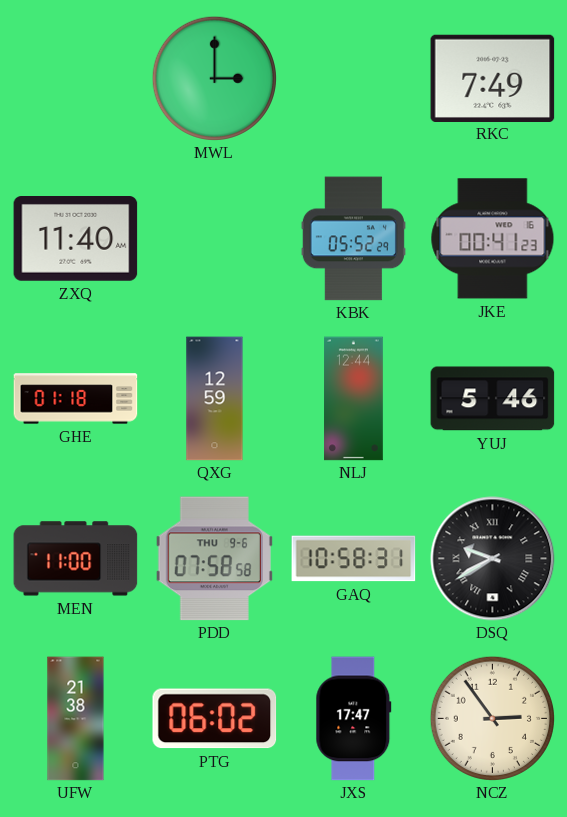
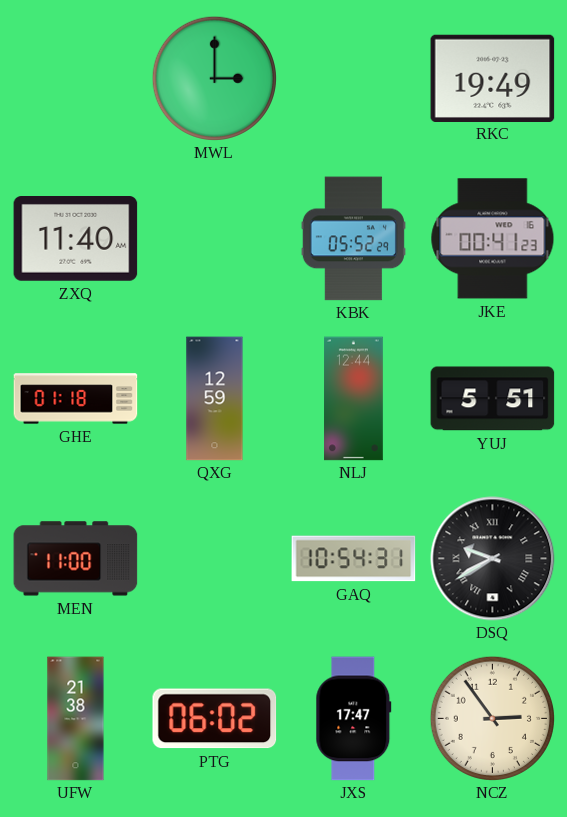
RKC: 7:49 -> 19:49 (493, 78)
YUJ: 5:46 -> 5:51 (493, 399)
PDD: 07:58 -> none (214, 559)
GAQ: 10:58 -> 10:54 (354, 559)
